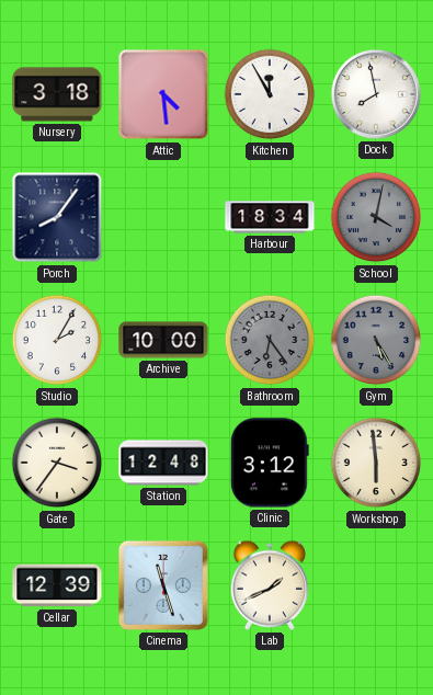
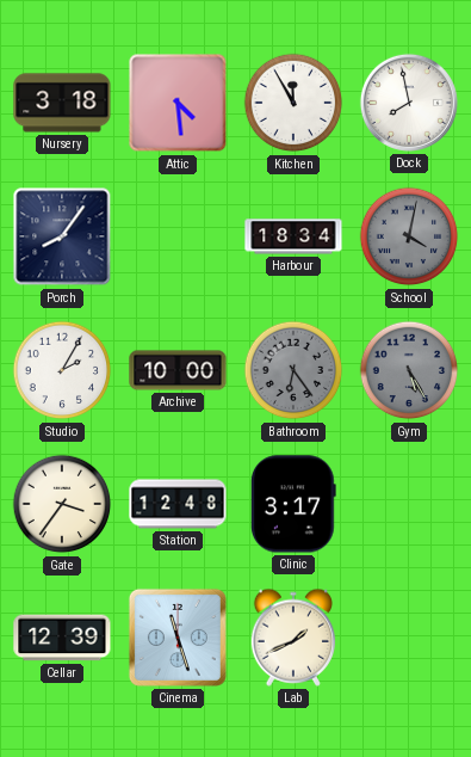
Clinic: 3:12 -> 3:17 (293, 504)
Workshop: 5:59 -> none (376, 463)
